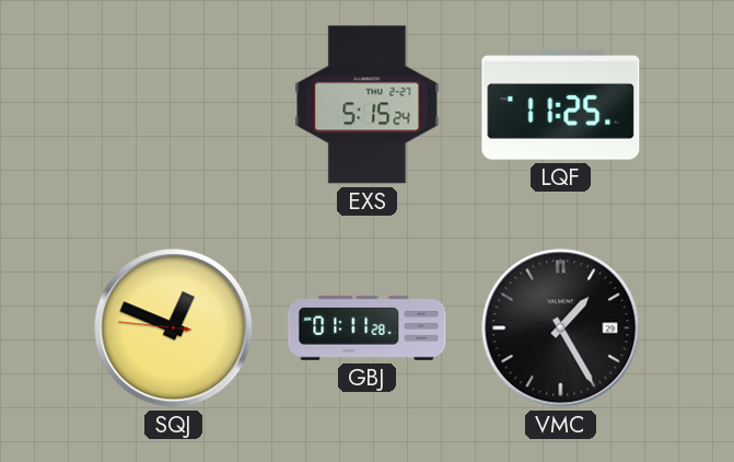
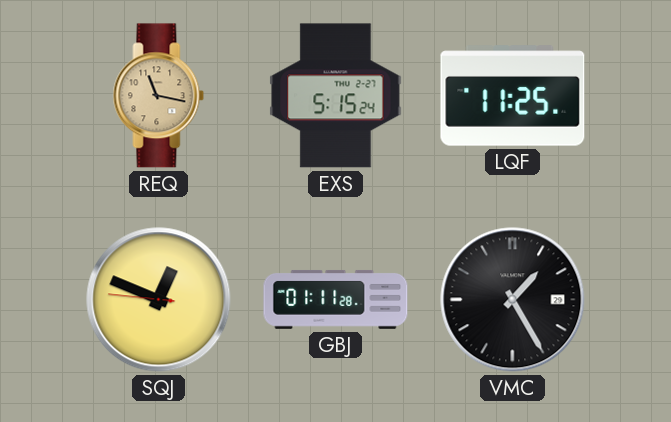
REQ: none -> 11:17 (159, 96)
